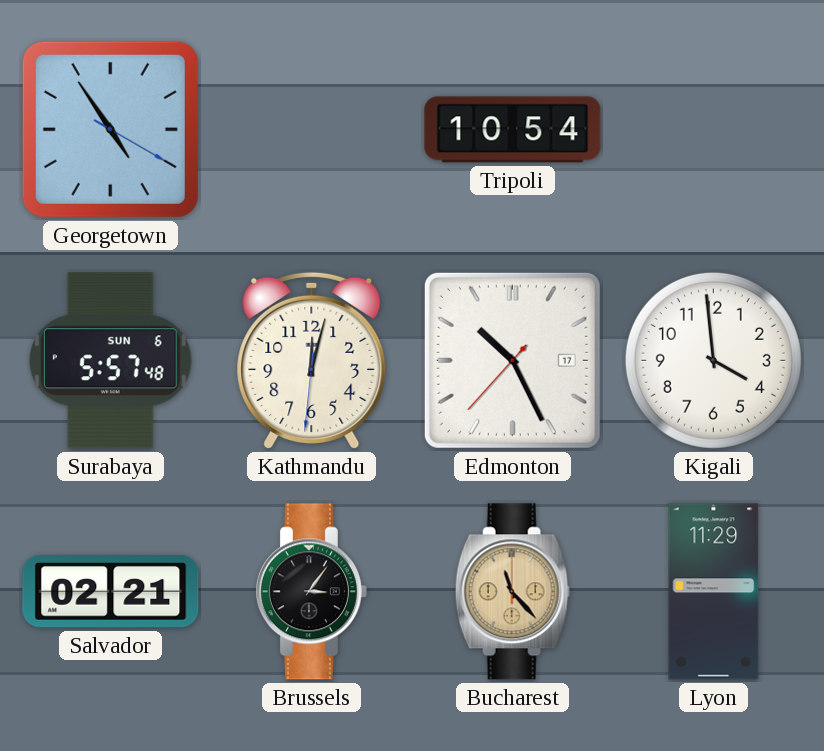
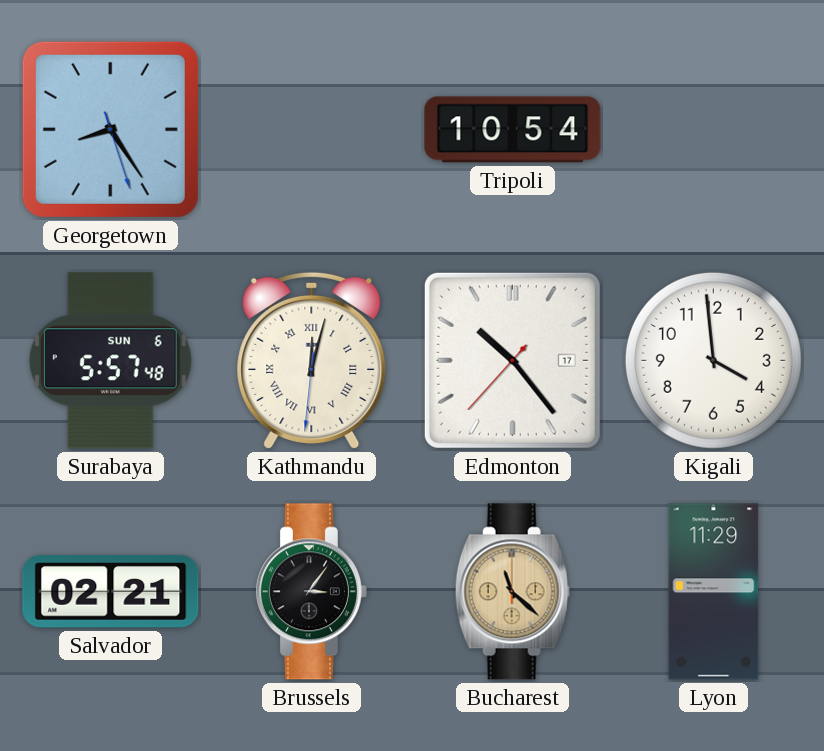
Georgetown: 4:54 -> 8:24 (110, 129)
Kathmandu numerals: Arabic -> Roman (312, 360)
Edmonton: 10:25 -> 10:23 (512, 360)
Bucharest: 11:23 -> 11:22 (512, 592)
